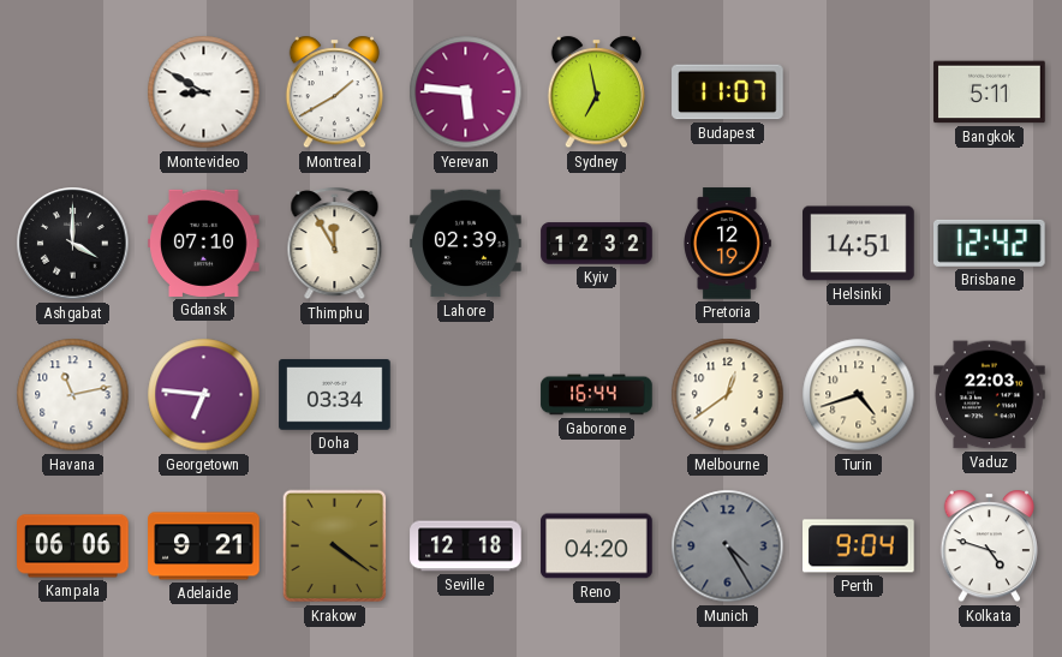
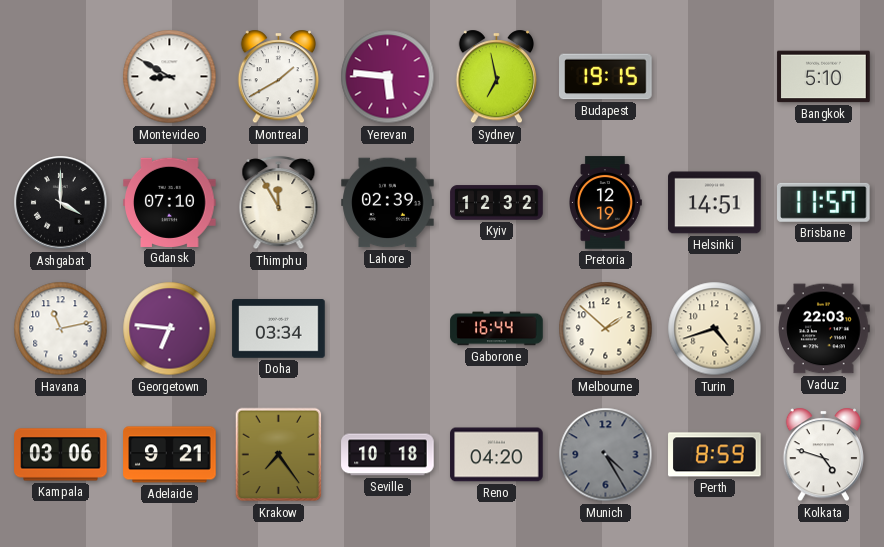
Budapest: 11:07 -> 19:15 (606, 77)
Bangkok: 5:11 -> 5:10 (824, 77)
Brisbane: 12:42 -> 11:57 (824, 202)
Melbourne: 12:39 -> 1:52 (606, 329)
Kampala: 06:06 -> 03:06 (61, 455)
Krakow: 4:21 -> 7:24 (279, 455)
Seville: 12:18 -> 10:18 (388, 455)
Perth: 9:04 -> 8:59 (715, 455)
